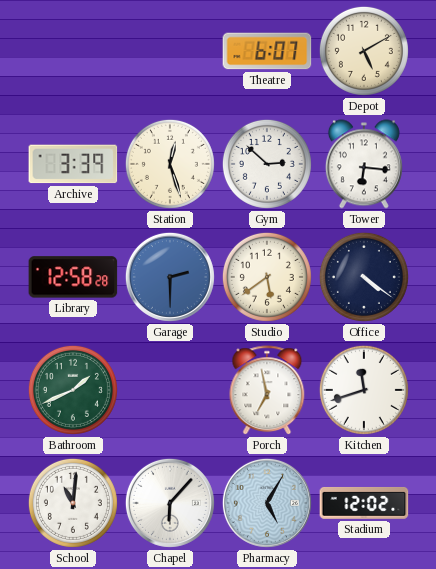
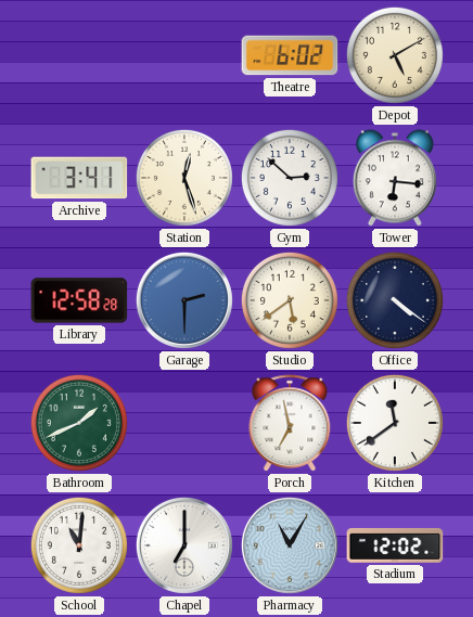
Theatre: 6:07 -> 6:02 (290, 55)
Archive: 3:39 -> 3:41 (79, 178)
Kitchen: 11:42 -> 11:39 (395, 423)
Chapel: 6:07 -> 7:00 (184, 545)
Pharmacy: 5:05 -> 11:05 (290, 545)
